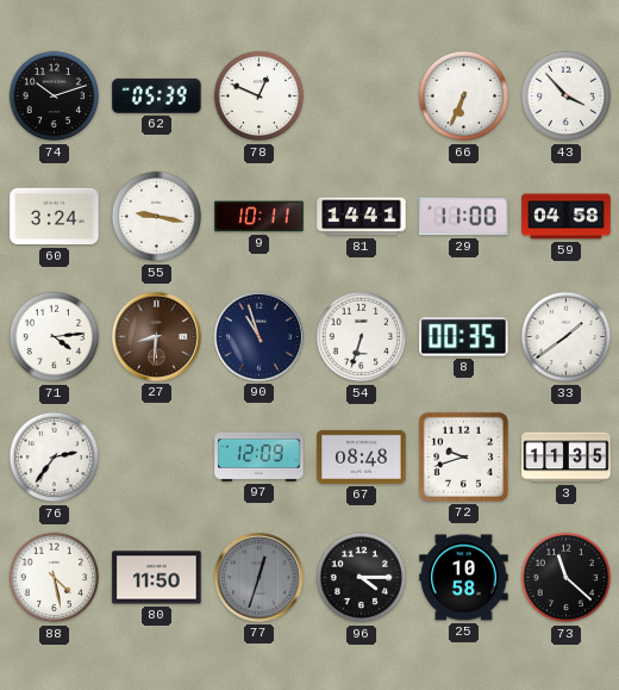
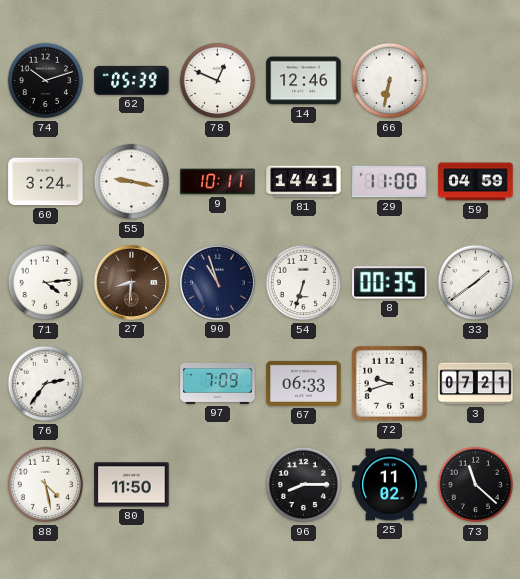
14: none -> 12:46 (304, 81)
66: 6:34 -> 6:32 (390, 81)
43: 3:53 -> none (567, 97)
59: 04:58 -> 04:59 (476, 182)
97: 12:09 -> 7:09 (218, 383)
67: 08:48 -> 06:33 (304, 383)
3: 11:35 -> 07:21 (476, 384)
77: 12:33 -> none (258, 577)
96: 4:15 -> 8:15 (304, 485)
25: 10:58 -> 11:02 (390, 485)
